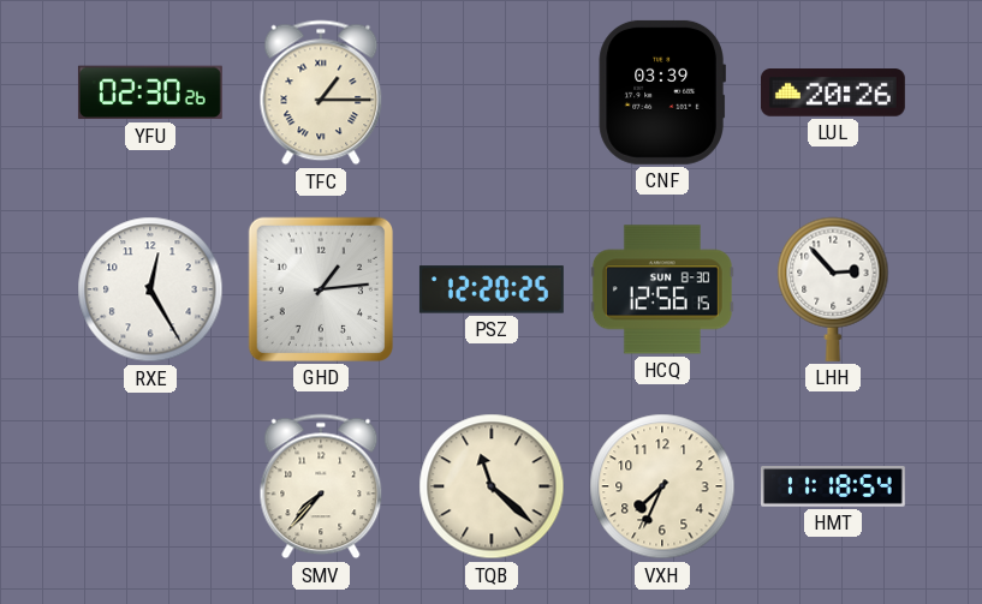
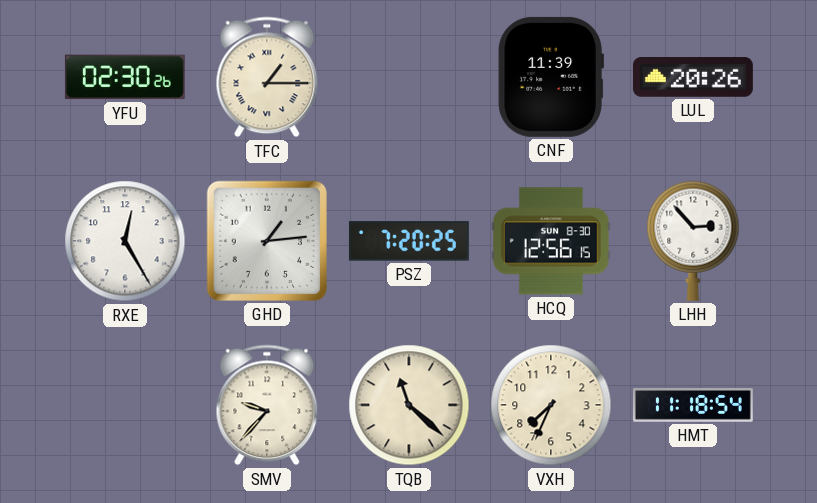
CNF: 03:39 -> 11:39 (551, 77)
PSZ: 12:20 -> 7:20 (409, 241)
SMV: 7:37 -> 9:37 (267, 405)
